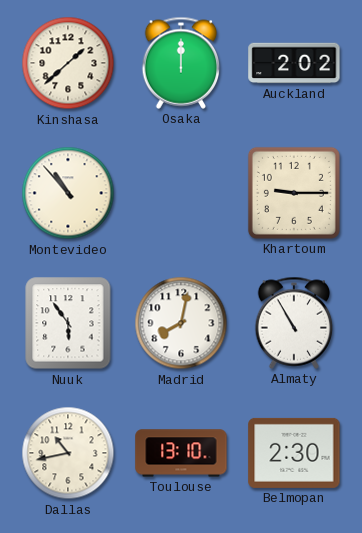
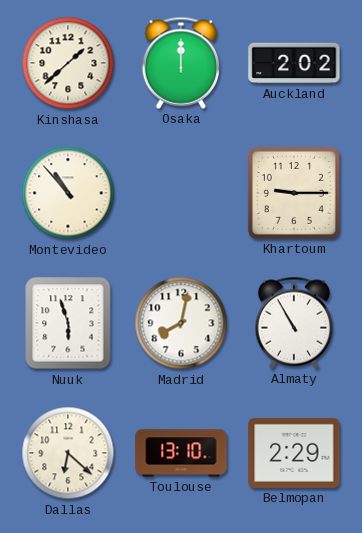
Nuuk: 5:54 -> 5:57 (68, 323)
Dallas: 10:43 -> 6:22 (68, 453)
Belmopan: 2:30 -> 2:29 (294, 453)
